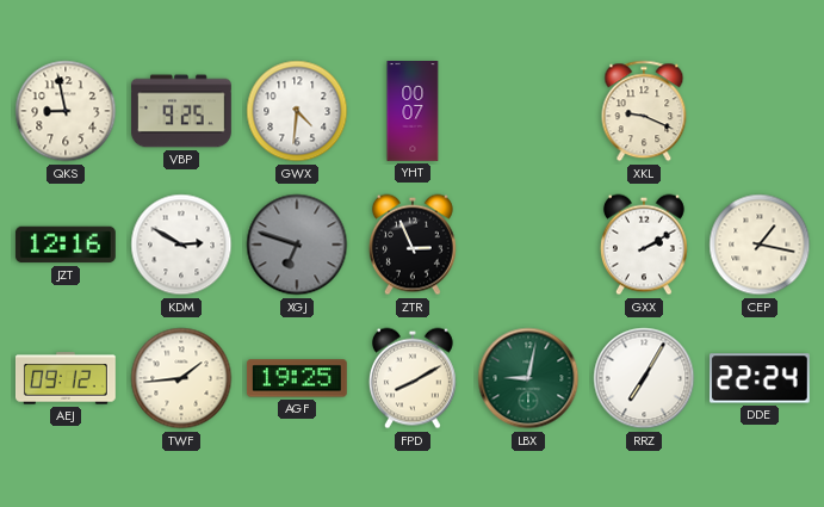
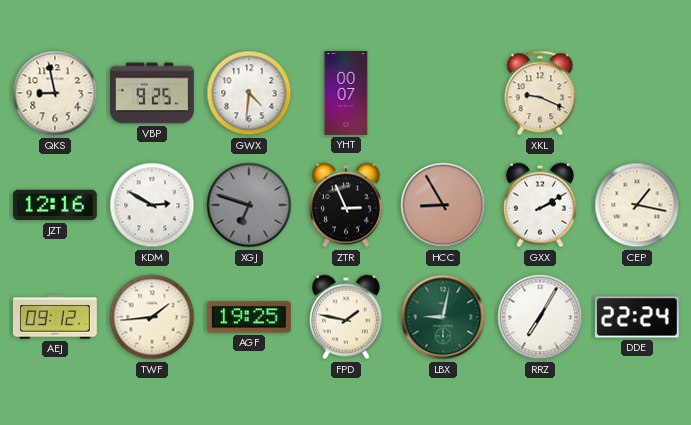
HCC: none -> 8:55 (443, 205)
FPD: 8:10 -> 1:47 (346, 317)
